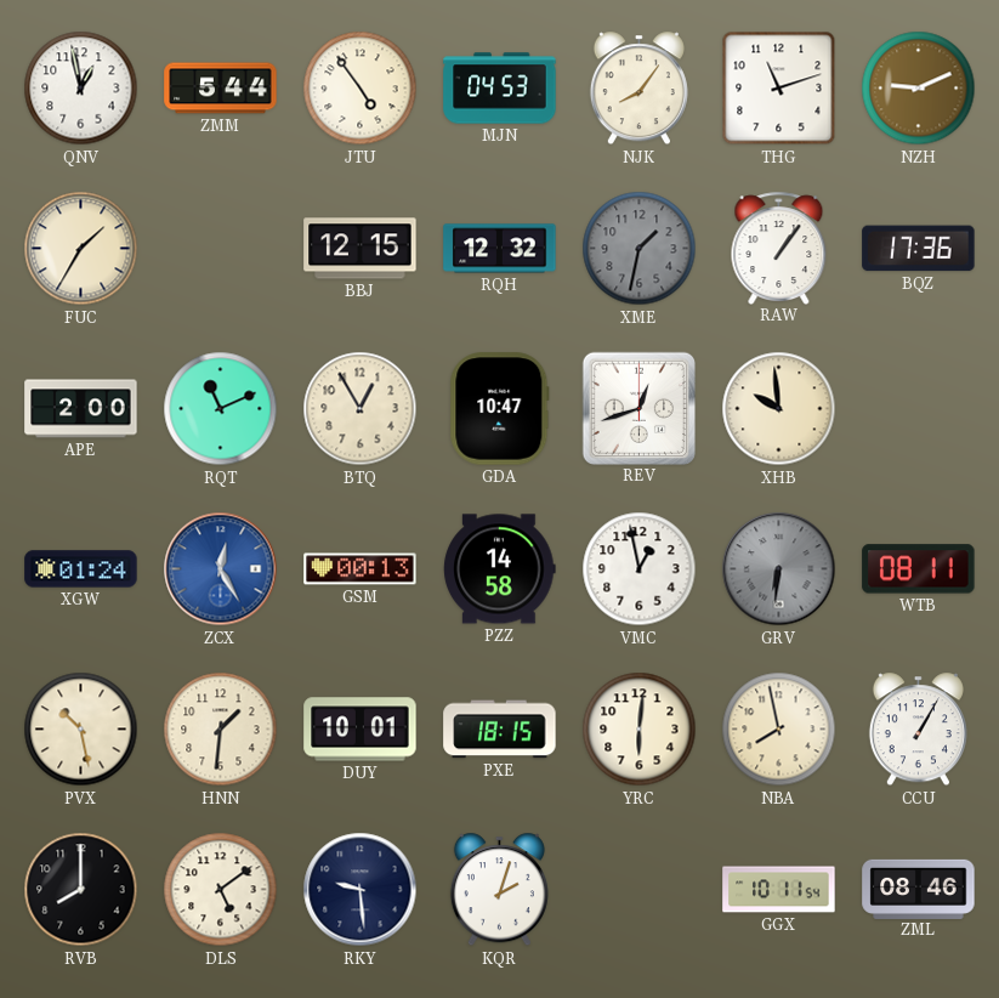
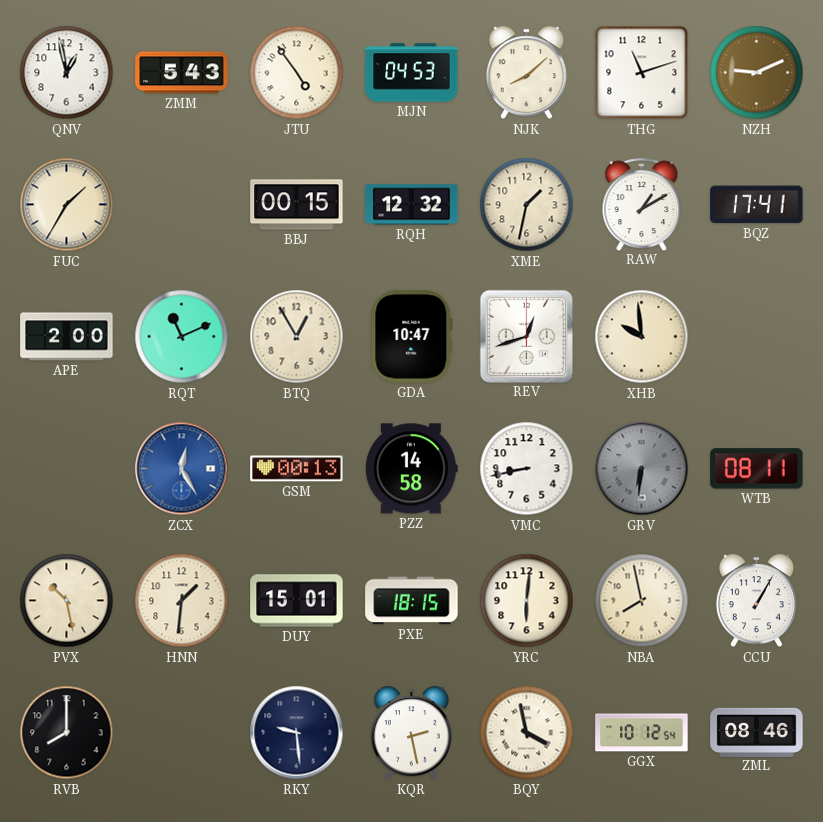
ZMM: 5:44 -> 5:43 (182, 73)
NJK: 8:06 -> 8:08 (526, 73)
BBJ: 12:15 -> 00:15 (297, 205)
XME dial: grey -> cream (527, 205)
RAW: 1:06 -> 1:10 (642, 204)
BQZ: 17:36 -> 17:41 (757, 205)
XGW: 01:24 -> none (81, 569)
VMC: 12:58 -> 8:43 (527, 469)
DUY: 10:01 -> 15:01 (297, 601)
DLS: 5:09 -> none (221, 890)
KQR: 2:03 -> 2:28 (411, 733)
BQY: none -> 3:58 (527, 733)
GGX: 10:11 -> 10:12 (642, 733)
